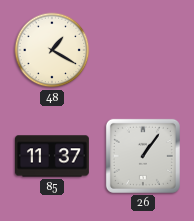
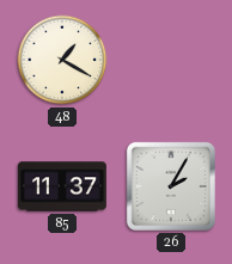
26: 1:06 -> 2:05 (171, 186)
